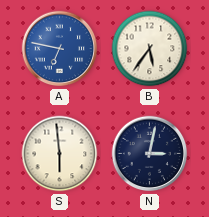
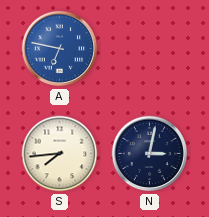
B: 5:36 -> none (150, 49)
S: 5:59 -> 7:44 (60, 154)
